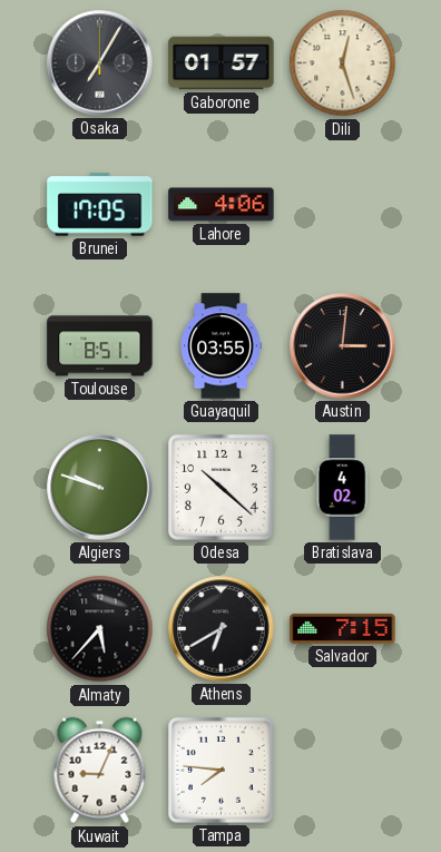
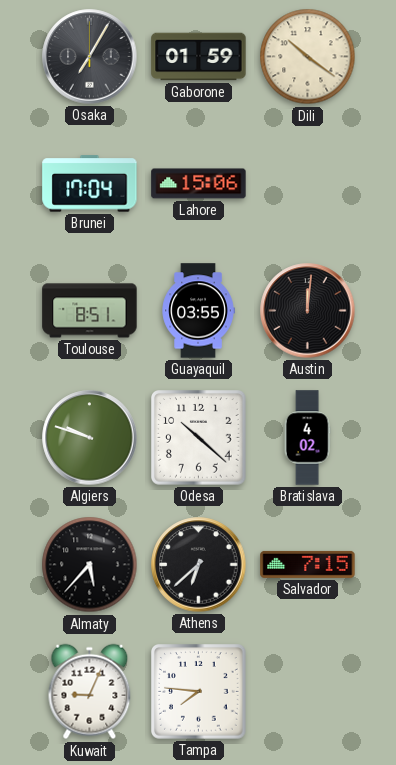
Gaborone: 01:57 -> 01:59 (199, 57)
Dili: 12:27 -> 10:21 (308, 57)
Brunei: 17:05 -> 17:04 (90, 184)
Lahore: 4:06 -> 15:06 (199, 184)
Austin: 3:01 -> 12:01 (308, 311)
Athens: 6:40 -> 6:38 (199, 565)
